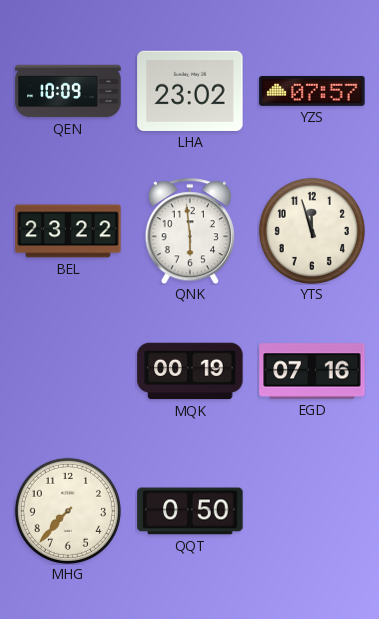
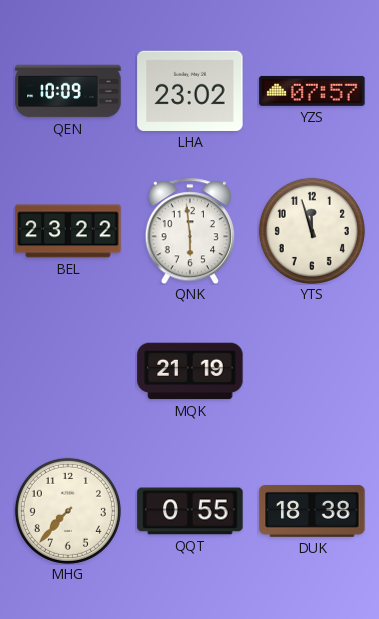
MQK: 00:19 -> 21:19 (190, 371)
EGD: 07:16 -> none (312, 371)
QQT: 0:50 -> 0:55 (190, 511)
DUK: none -> 18:38 (312, 511)
